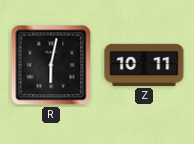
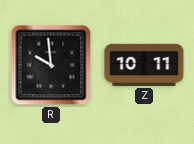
R: 6:02 -> 9:59 (51, 65)
